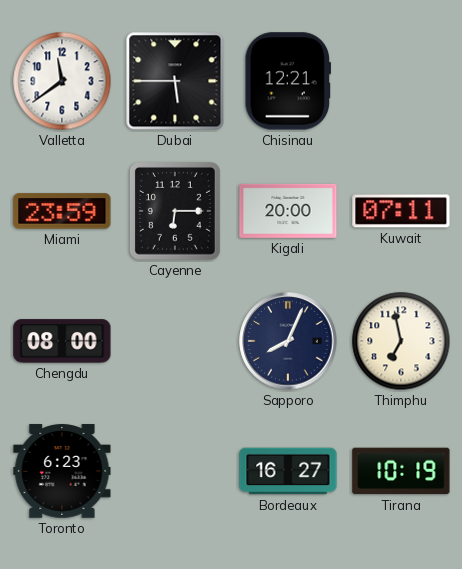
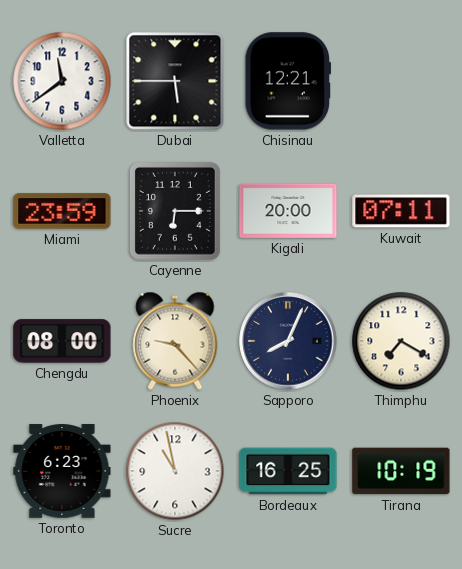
Phoenix: none -> 9:23 (175, 341)
Thimphu: 6:58 -> 7:20 (401, 341)
Sucre: none -> 10:58 (175, 471)
Bordeaux: 16:27 -> 16:25 (288, 471)
